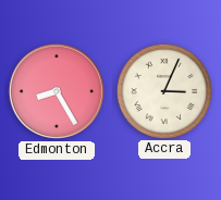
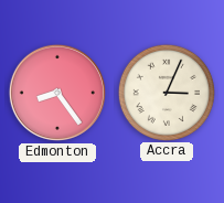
Edmonton: 8:25 -> 8:24 (57, 93)
